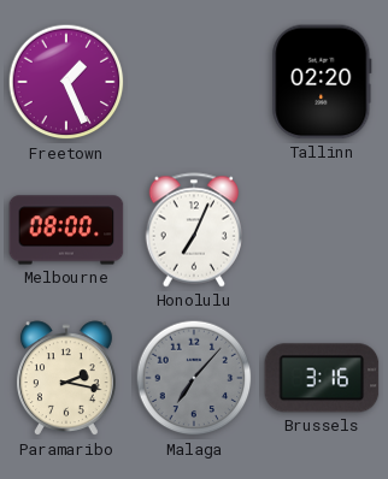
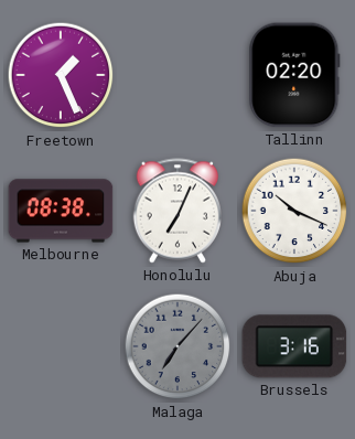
Melbourne: 08:00 -> 08:38 (61, 211)
Abuja: none -> 10:19 (294, 211)
Paramaribo: 2:17 -> none (66, 379)
